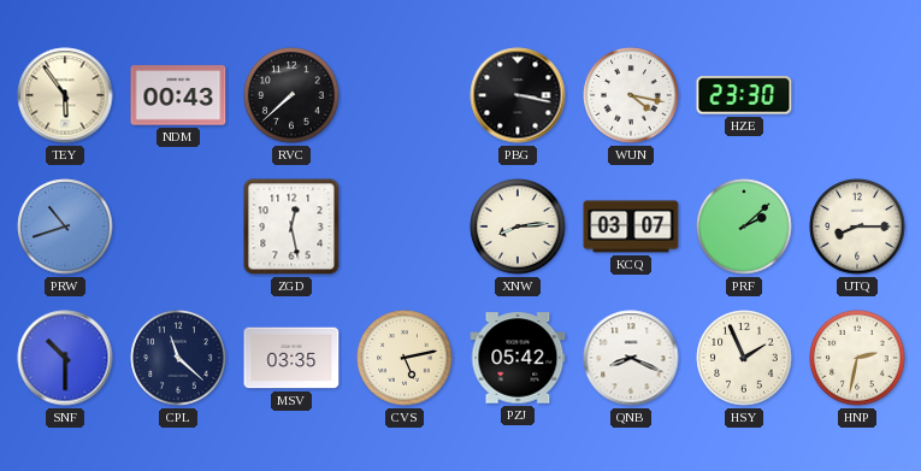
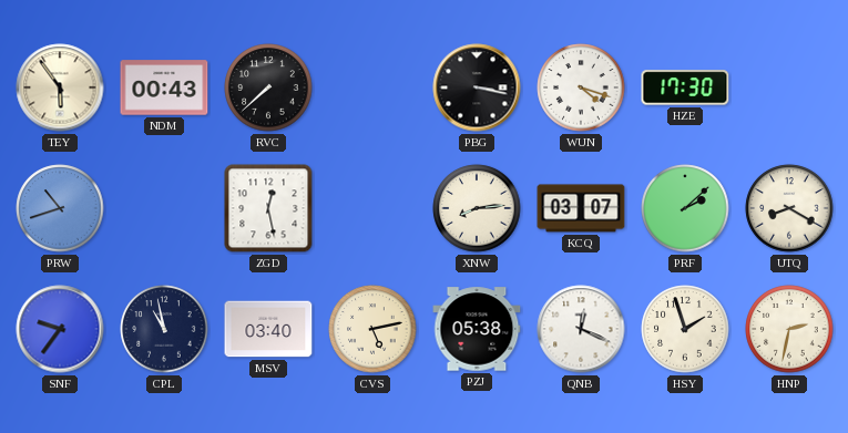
WUN: 4:17 -> 4:18 (581, 87)
HZE: 23:30 -> 17:30 (685, 87)
UTQ: 8:15 -> 8:20 (789, 208)
SNF: 10:30 -> 9:36 (60, 329)
CPL: 11:22 -> 10:58 (164, 329)
MSV: 03:35 -> 03:40 (268, 329)
PZJ: 05:42 -> 05:38 (477, 329)
QNB: 8:19 -> 12:19 (581, 329)
HSY: 1:56 -> 1:57 (685, 329)
